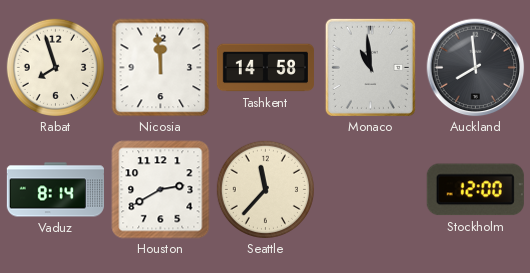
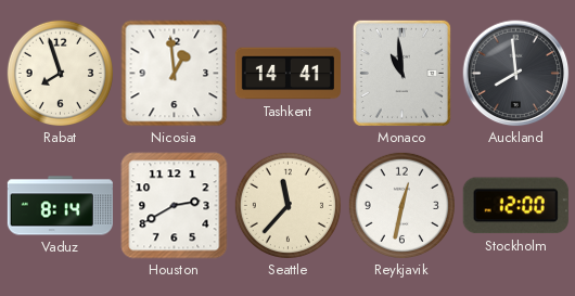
Nicosia: 11:59 -> 12:59 (175, 74)
Tashkent: 14:58 -> 14:41 (287, 74)
Reykjavik: none -> 12:32 (401, 205)
